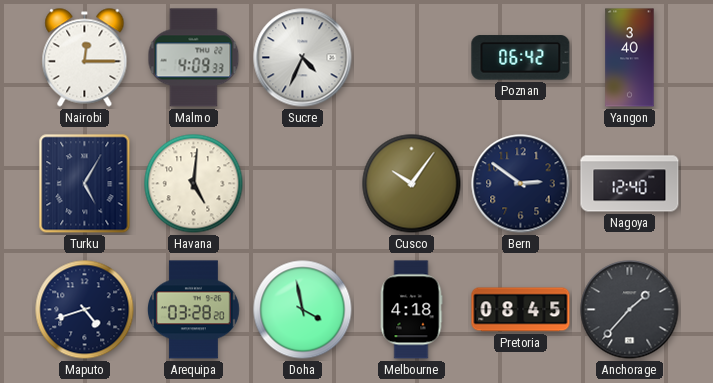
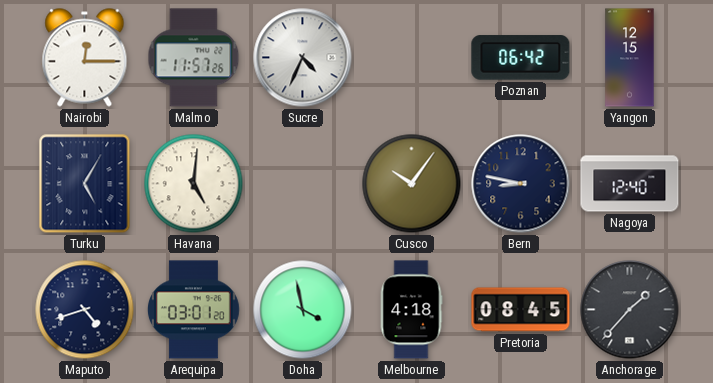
Malmo: 4:09 -> 11:57 (194, 58)
Yangon: 3:40 -> 12:15 (630, 58)
Bern: 2:51 -> 8:47 (521, 184)
Arequipa: 03:28 -> 03:01 (193, 310)
